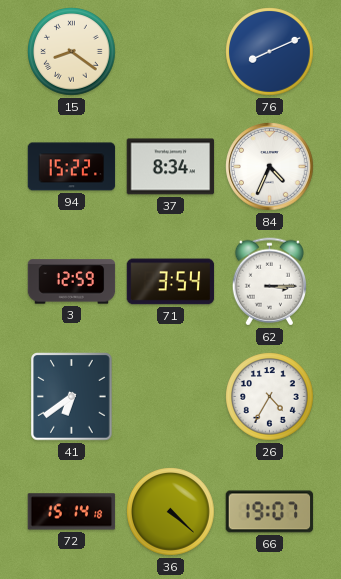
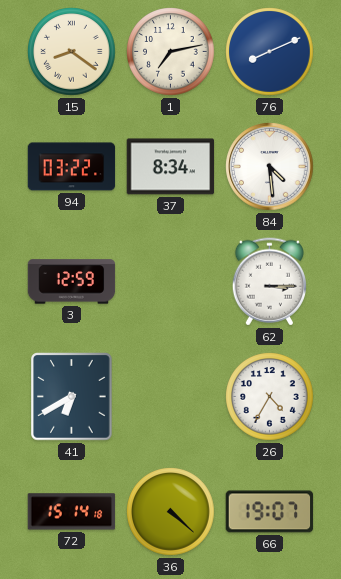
1: none -> 7:13 (171, 52)
94: 15:22 -> 03:22 (72, 167)
84: 4:34 -> 4:29 (270, 167)
71: 3:54 -> none (171, 282)
41: 6:39 -> 6:40 (72, 397)
